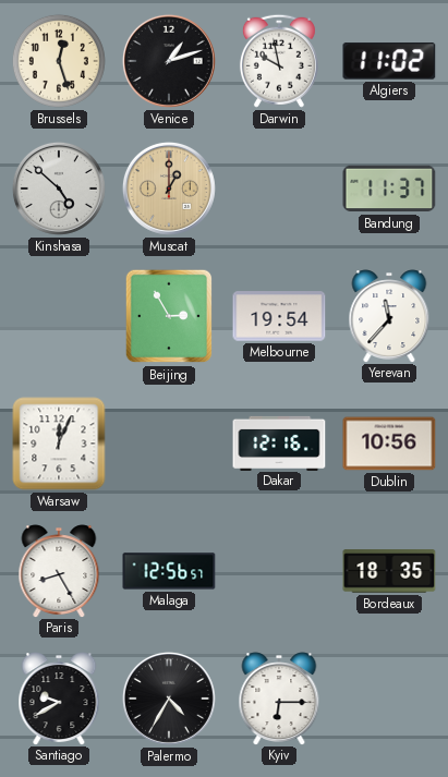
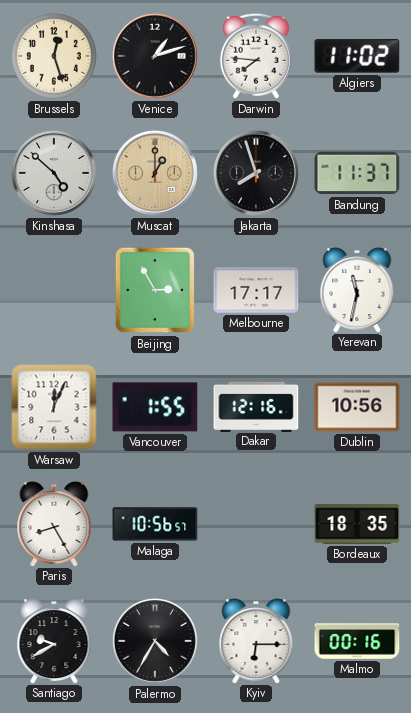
Darwin: 9:58 -> 7:46 (256, 56)
Jakarta: none -> 7:57 (256, 173)
Melbourne: 19:54 -> 17:17 (256, 290)
Yerevan: 11:37 -> 11:32 (357, 290)
Vancouver: none -> 1:55 (155, 407)
Malaga: 12:56 -> 10:56 (155, 524)
Malmo: none -> 00:16 (357, 641)
